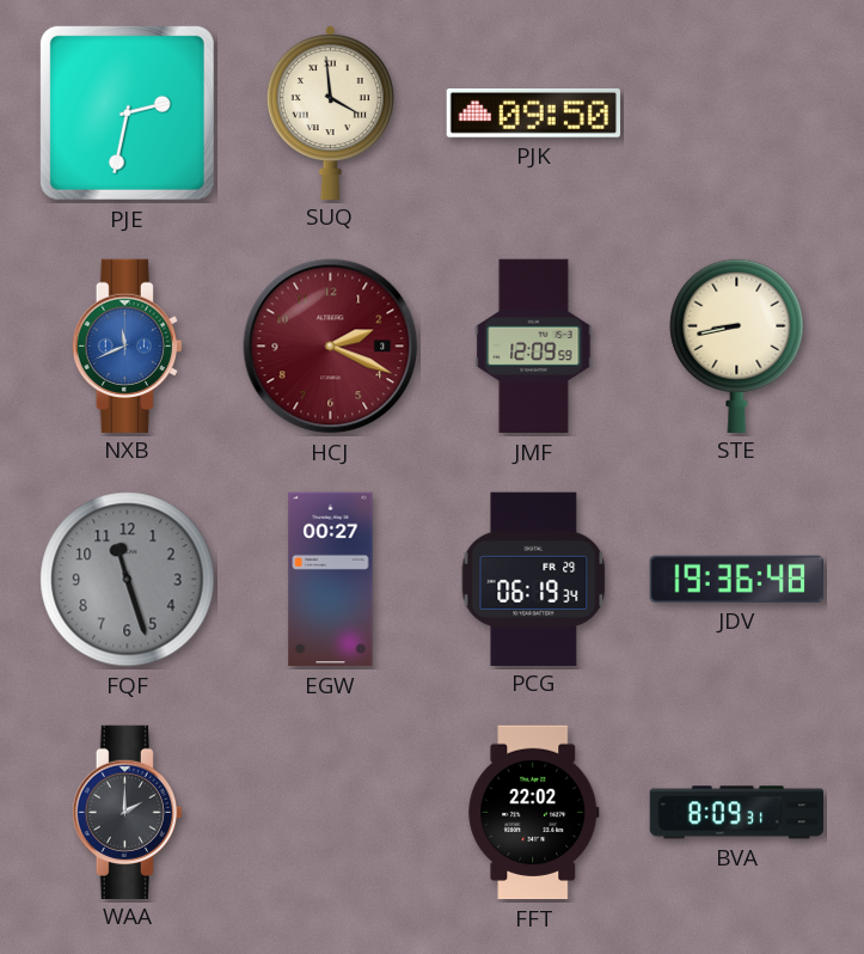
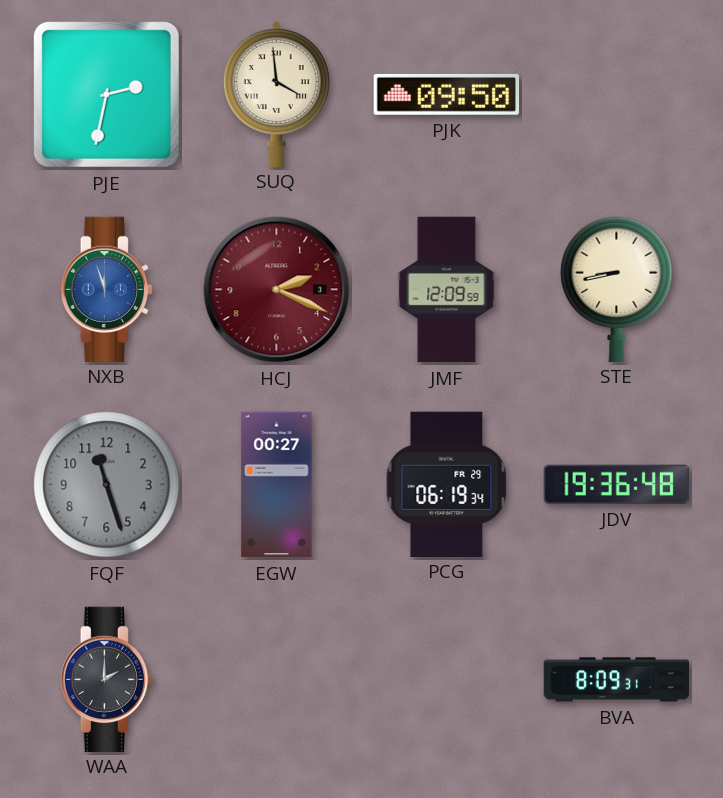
NXB: 11:41 -> 11:57 (106, 289)
FFT: 22:02 -> none (534, 813)
